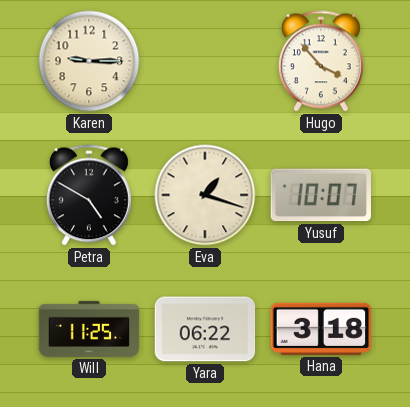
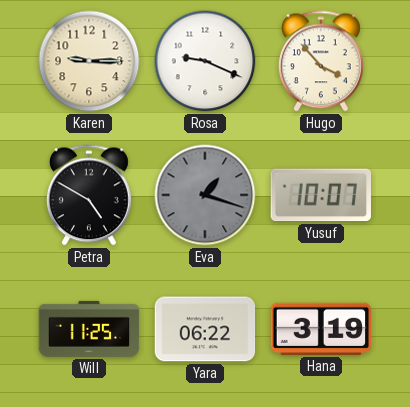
Rosa: none -> 9:19 (205, 61)
Eva dial: cream -> grey (205, 195)
Hana: 3:18 -> 3:19 (321, 329)
